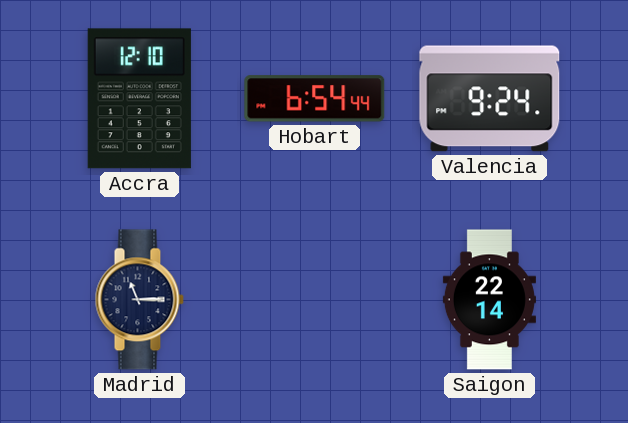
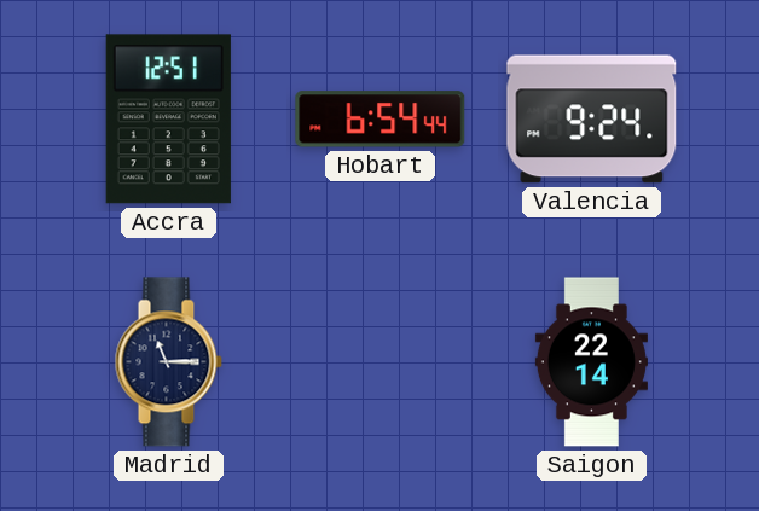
Accra: 12:10 -> 12:51 (168, 120)
